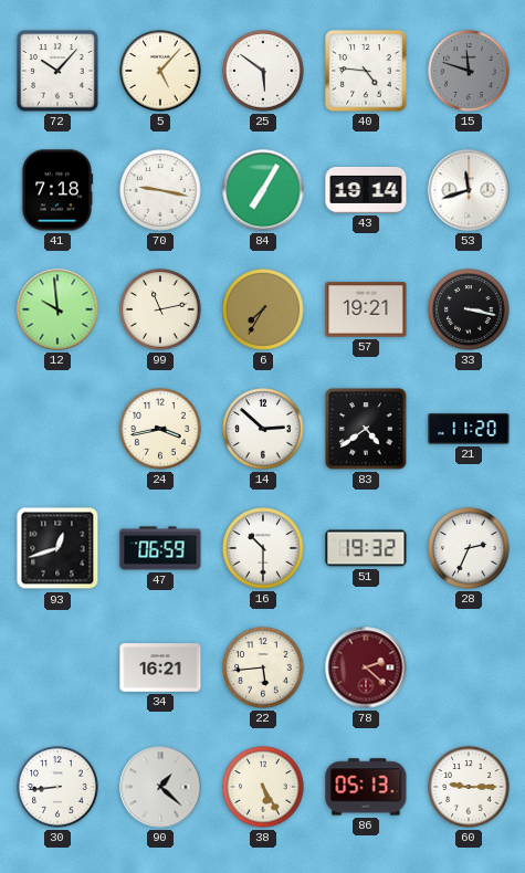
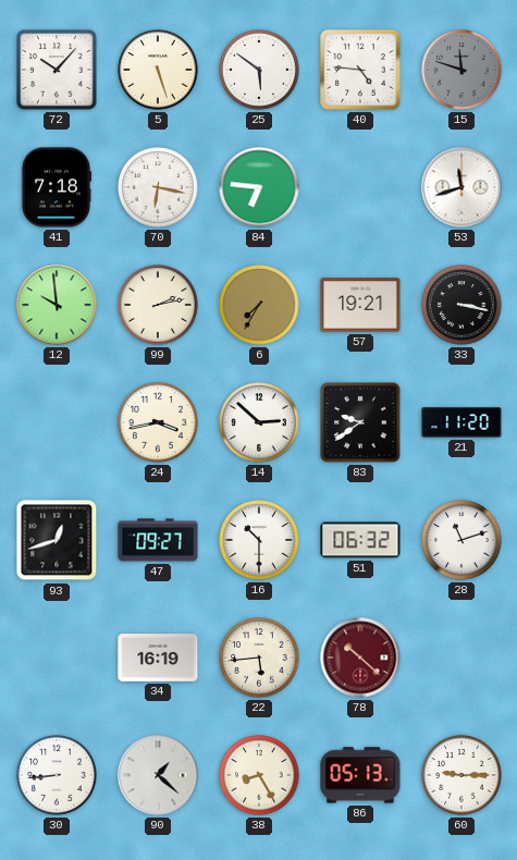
5: 5:07 -> 5:27 (158, 70)
70: 9:17 -> 6:17 (158, 187)
84: 7:05 -> 6:46 (259, 187)
43: 19:14 -> none (366, 190)
99: 11:13 -> 2:13 (158, 305)
83: 4:39 -> 9:39 (360, 422)
47: 06:59 -> 09:27 (158, 540)
51: 19:32 -> 06:32 (360, 540)
28: 2:34 -> 11:12 (461, 540)
34: 16:21 -> 16:19 (158, 659)
78: 2:22 -> 10:22 (360, 658)
38: 5:25 -> 8:25 (259, 775)
